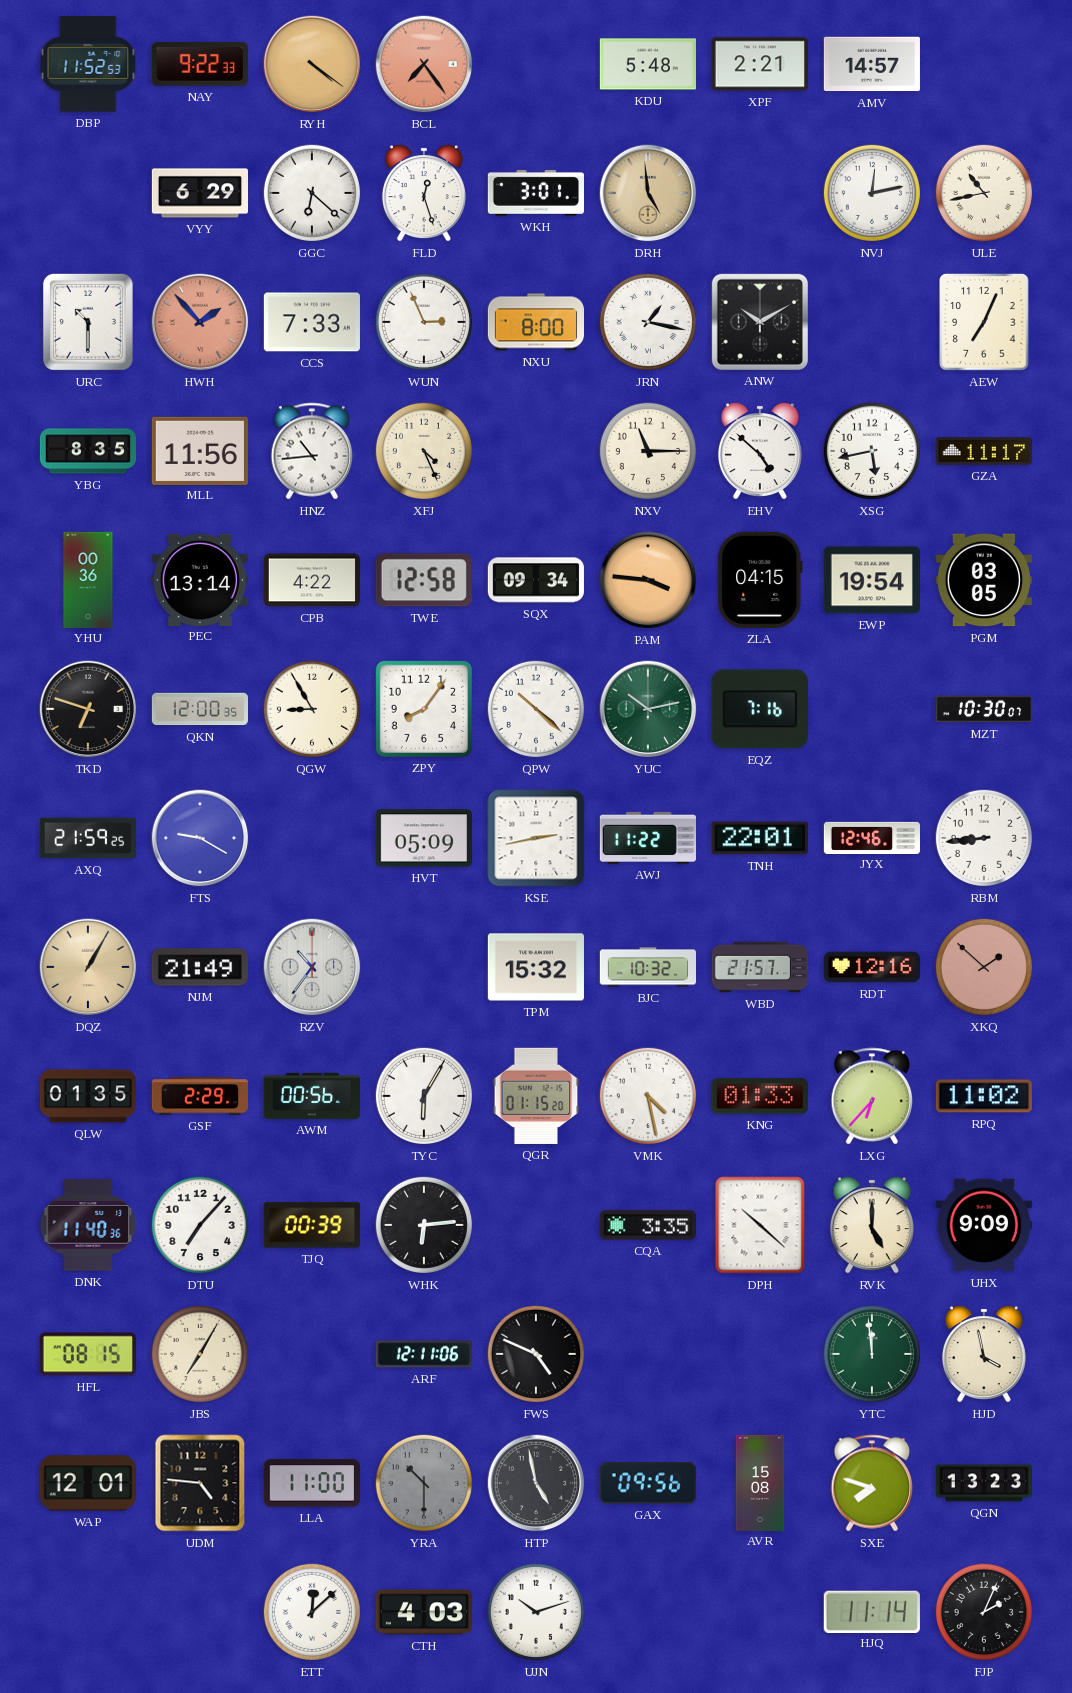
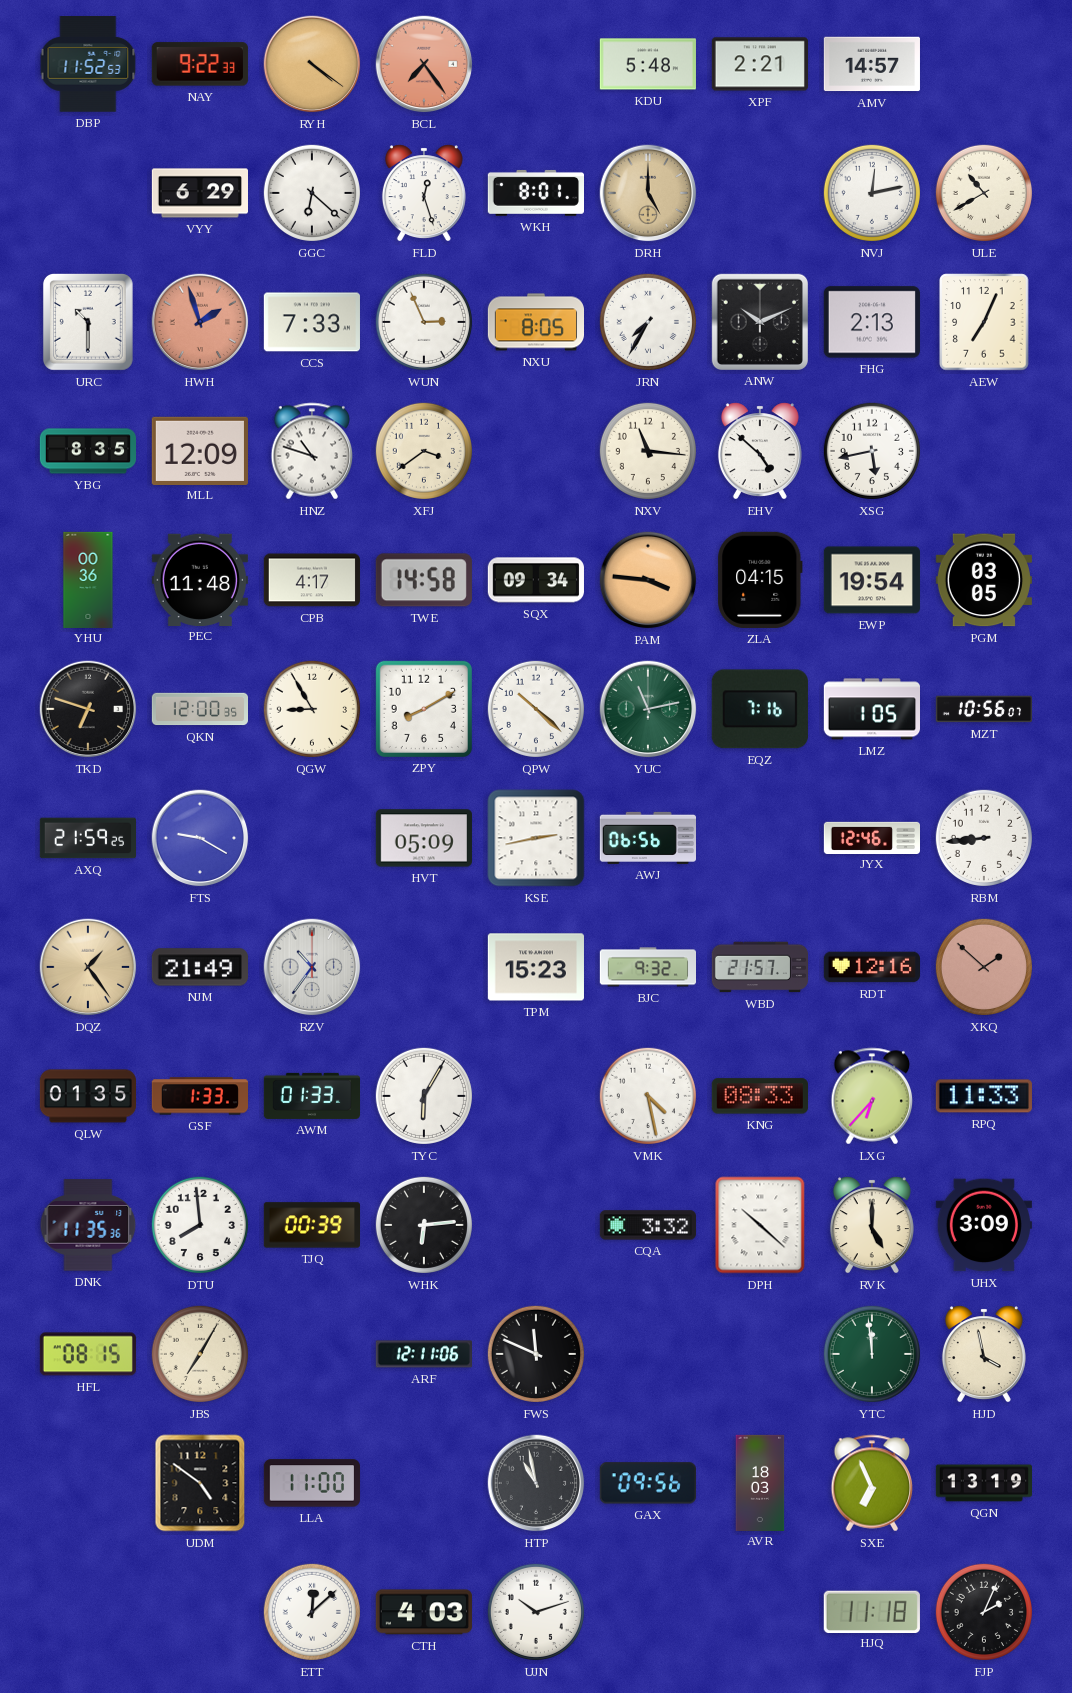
WKH: 3:01 -> 8:01 (535, 193)
DRH: 4:59 -> 5:00 (648, 193)
ULE: 10:43 -> 10:40 (984, 193)
HWH: 1:53 -> 1:57 (200, 322)
NXU: 8:00 -> 8:05 (535, 322)
JRN: 1:17 -> 7:35 (648, 322)
ANW: 10:10 -> 10:11 (760, 322)
FHG: none -> 2:13 (872, 322)
MLL: 11:56 -> 12:09 (200, 450)
HNZ: 10:44 -> 10:48 (312, 451)
XFJ: 4:26 -> 3:39 (424, 451)
NXV: 11:15 -> 11:16 (648, 451)
GZA: 11:17 -> none (983, 451)
PEC: 13:14 -> 11:48 (200, 579)
CPB: 4:22 -> 4:17 (311, 580)
TWE: 12:58 -> 14:58 (424, 580)
ZPY: 8:06 -> 8:10 (424, 709)
YUC: 10:13 -> 11:13 (648, 709)
LMZ: none -> 1:05 (871, 709)
MZT: 10:30 -> 10:56 (983, 709)
AWJ: 11:22 -> 06:56 (647, 838)
TNH: 22:01 -> none (760, 838)
DQZ: 1:05 -> 1:24 (88, 967)
TPM: 15:32 -> 15:23 (536, 967)
BJC: 10:32 -> 9:32 (647, 967)
GSF: 2:29 -> 1:33 (199, 1096)
AWM: 00:56 -> 01:33 (311, 1096)
QGR: 01:15 -> none (536, 1096)
KNG: 01:33 -> 08:33 (760, 1096)
RPQ: 11:02 -> 11:33 (984, 1096)
DNK: 11:40 -> 11:35 (88, 1225)
DTU: 7:07 -> 7:59 (200, 1225)
CQA: 3:35 -> 3:32 (648, 1225)
UHX: 9:09 -> 3:09 (984, 1225)
FWS: 4:49 -> 11:49 (536, 1354)
WAP: 12:01 -> none (88, 1483)
UDM: 4:46 -> 4:51 (200, 1483)
YRA: 10:30 -> none (424, 1483)
HTP: 4:58 -> 10:58 (536, 1483)
AVR: 15:08 -> 18:03 (760, 1482)
SXE: 7:48 -> 6:56 (872, 1483)
QGN: 13:23 -> 13:19 (983, 1483)
HJQ: 11:14 -> 11:18 (872, 1611)
